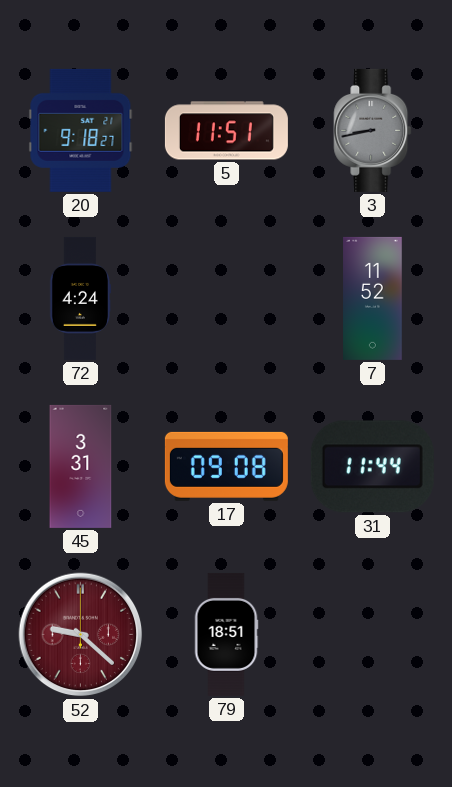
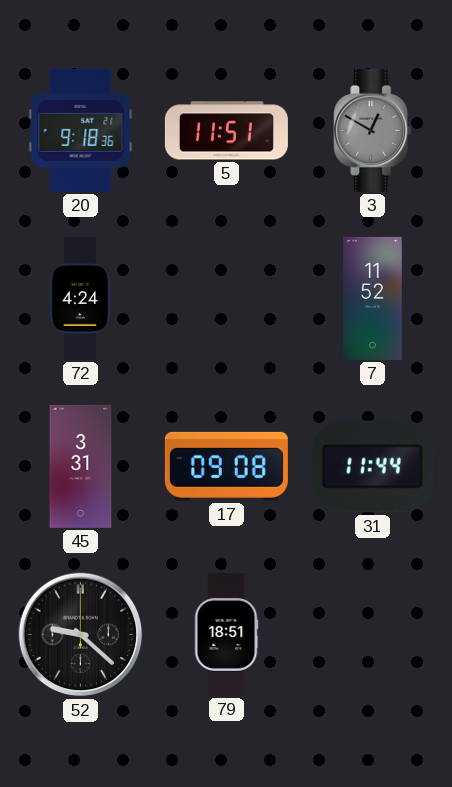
20: 9:18:27 -> 9:18:36 (81, 130)
3: 8:43 -> 12:50 (373, 130)
52 dial: burgundy -> black (81, 635)
